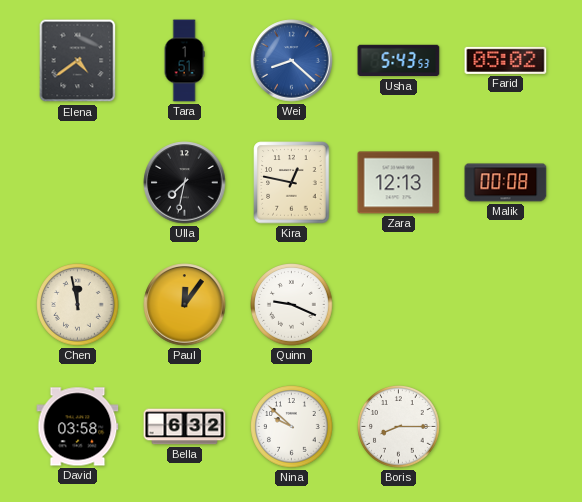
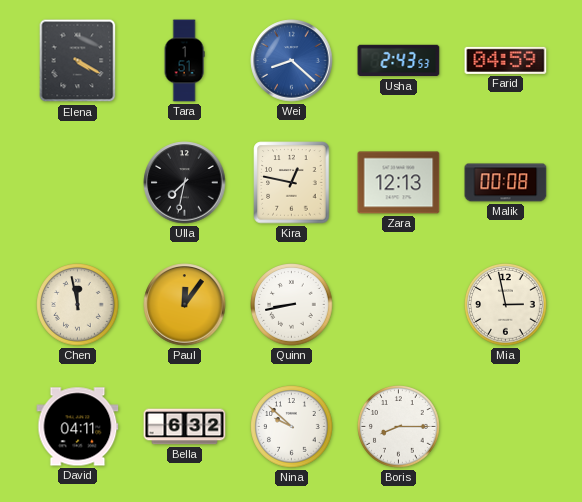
Elena: 4:39 -> 4:20 (78, 61)
Usha: 5:43 -> 2:43 (399, 61)
Farid: 05:02 -> 04:59 (506, 60)
Quinn: 9:19 -> 8:43 (292, 305)
Mia: none -> 2:58 (506, 305)
David: 03:58 -> 04:11 (78, 427)
